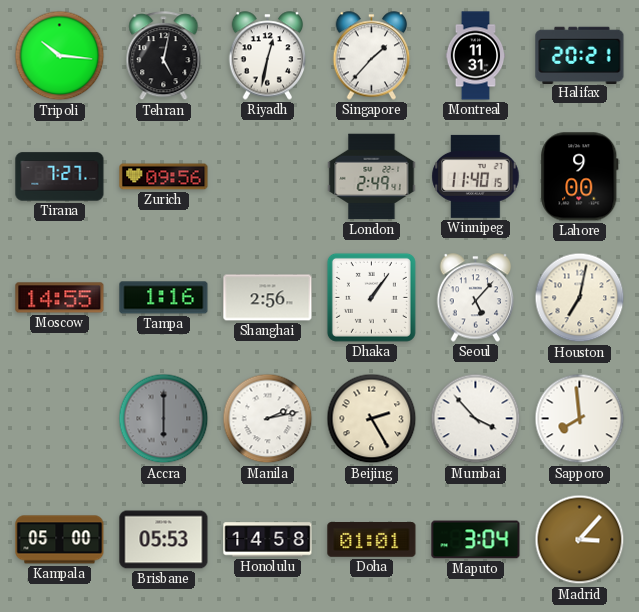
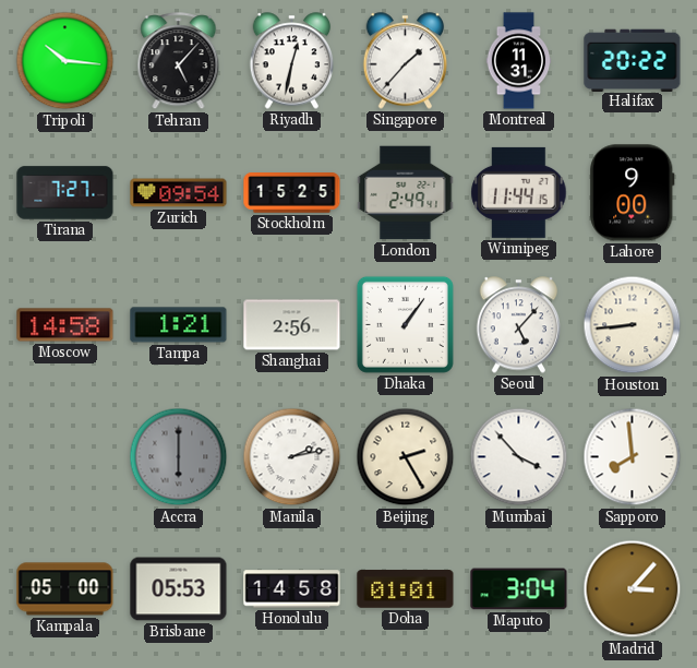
Tehran: 5:02 -> 5:07 (179, 61)
Halifax: 20:21 -> 20:22 (633, 60)
Zurich: 09:56 -> 09:54 (179, 193)
Stockholm: none -> 15:25 (292, 193)
Winnipeg: 11:40 -> 11:44 (519, 192)
Moscow: 14:55 -> 14:58 (65, 325)
Tampa: 1:16 -> 1:21 (179, 325)
Houston: 7:02 -> 8:44 (633, 325)
